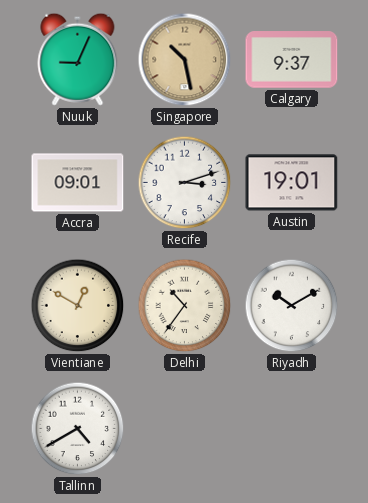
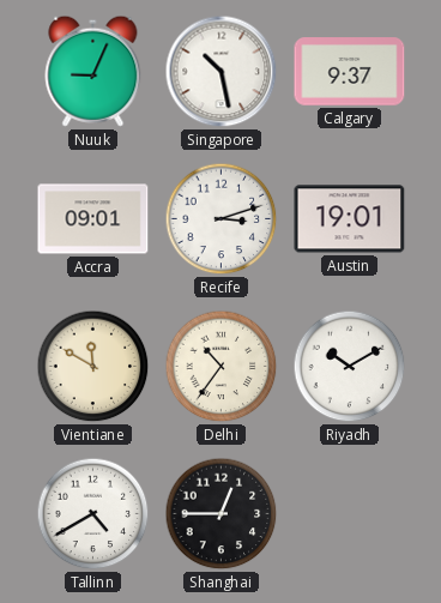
Singapore dial: champagne -> white (222, 72)
Vientiane: 12:50 -> 11:50 (93, 367)
Shanghai: none -> 12:45 (222, 514)
